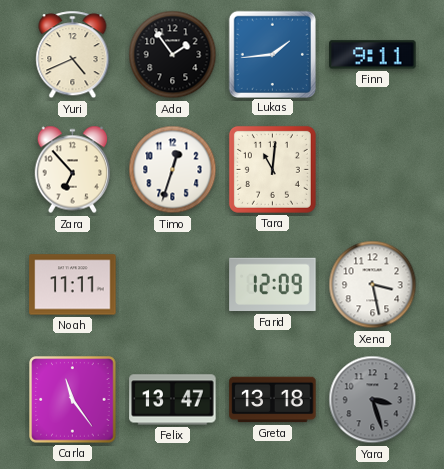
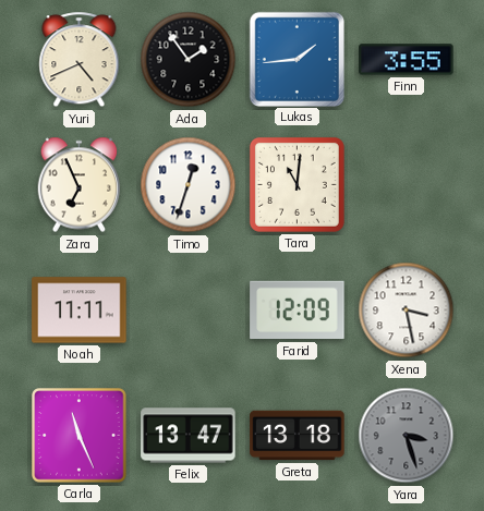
Finn: 9:11 -> 3:55 (407, 60)
Zara: 6:53 -> 6:56 (80, 185)
Carla: 11:24 -> 11:26 (80, 436)
